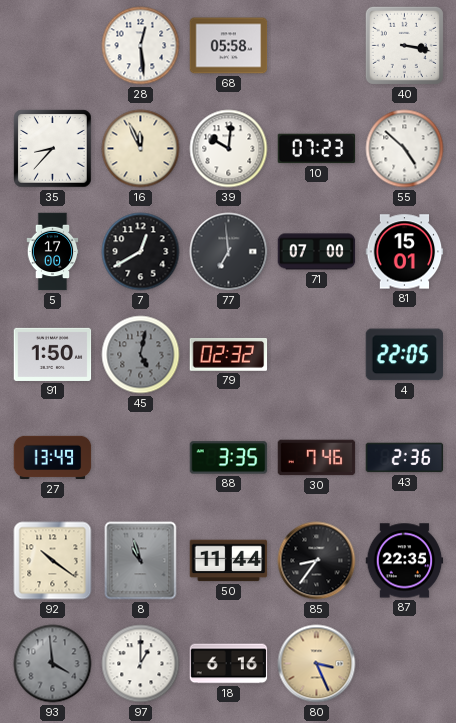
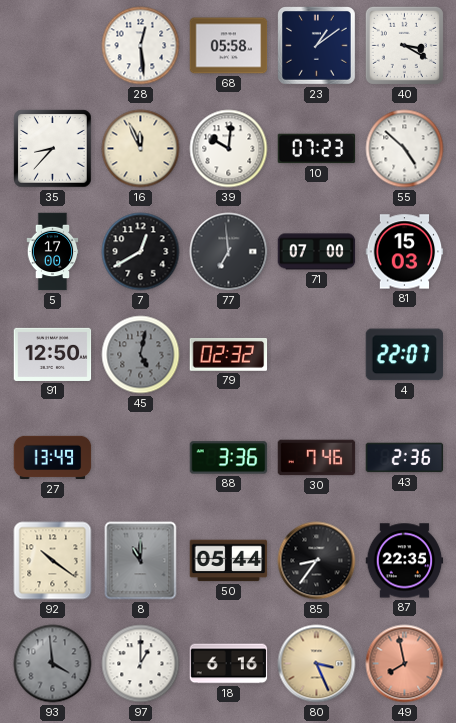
23: none -> 1:09 (317, 46)
40: 3:17 -> 3:20 (404, 45)
81: 15:01 -> 15:03 (405, 252)
91: 1:50 -> 12:50 (53, 354)
4: 22:05 -> 22:07 (405, 355)
88: 3:35 -> 3:36 (229, 458)
8: 10:57 -> 11:00 (141, 561)
50: 11:44 -> 05:44 (229, 561)
49: none -> 7:58 (405, 664)
